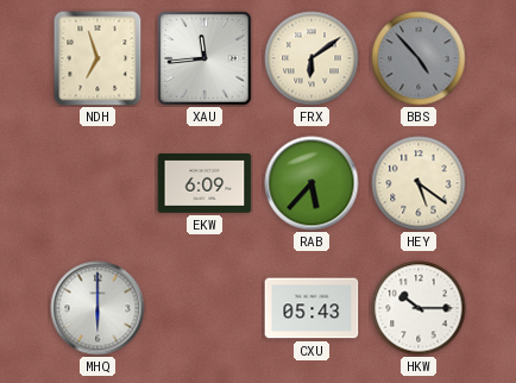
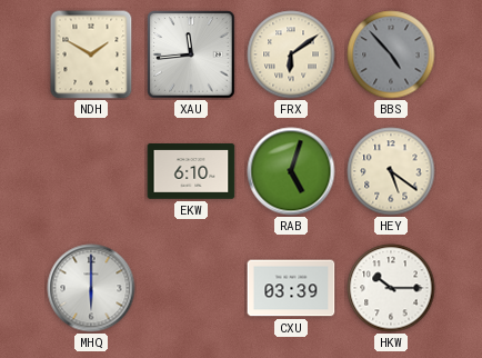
NDH: 6:57 -> 1:50 (91, 54)
EKW: 6:09 -> 6:10 (191, 172)
RAB: 5:37 -> 5:03 (291, 171)
CXU: 05:43 -> 03:39 (291, 288)
